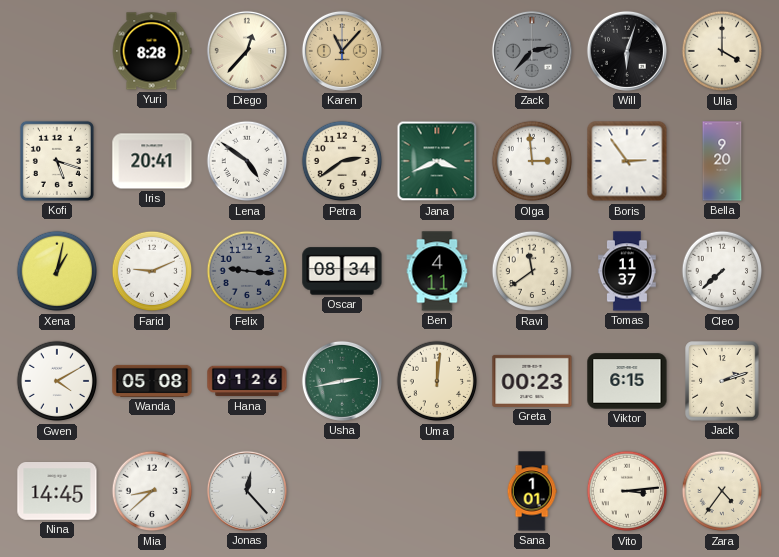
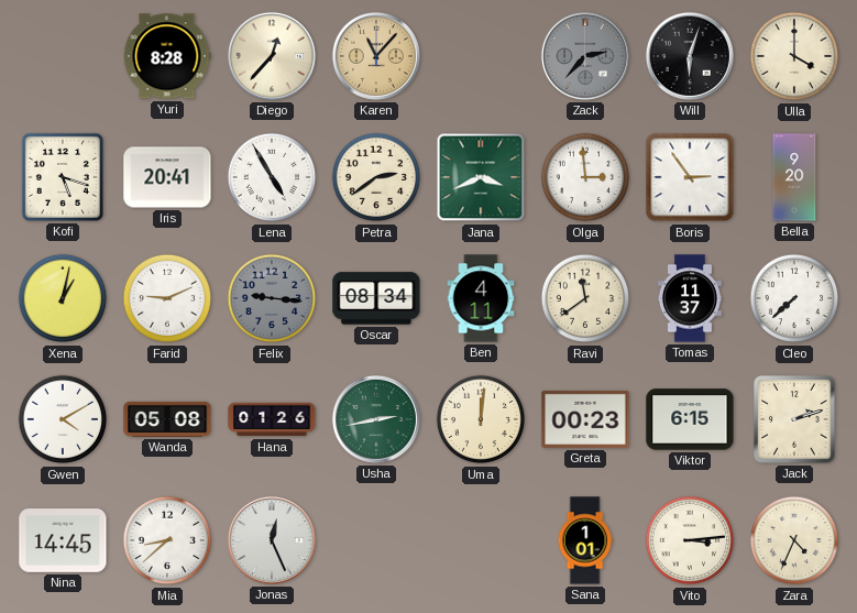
Lena: 4:51 -> 4:55 (272, 177)
Jonas: 12:23 -> 12:26 (272, 540)
Zara: 4:36 -> 4:34 (794, 540)
